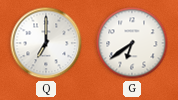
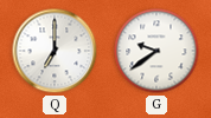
G: 6:39 -> 9:39 (156, 51)
